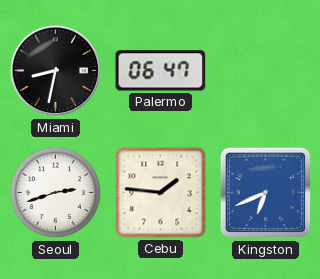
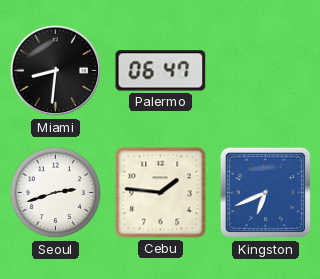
Miami: 8:32 -> 8:31 (56, 71)
